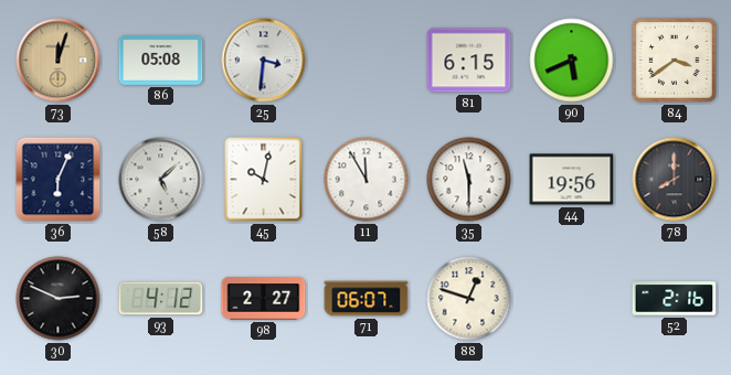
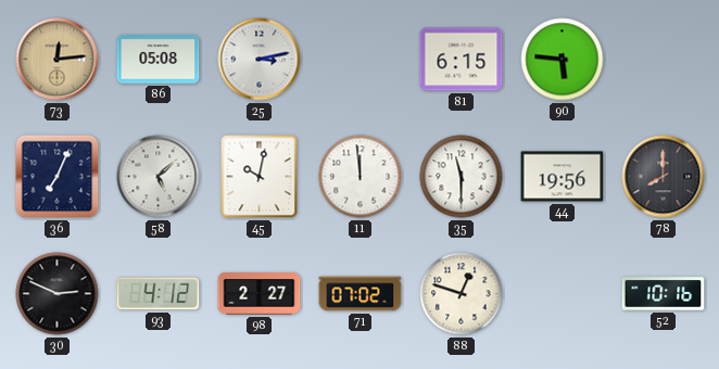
73: 12:03 -> 12:14 (58, 60)
25: 3:31 -> 3:13 (260, 60)
90: 5:41 -> 5:46 (563, 60)
84: 3:39 -> none (675, 61)
36: 6:04 -> 7:04 (58, 177)
11: 11:55 -> 11:59 (361, 177)
71: 06:07 -> 07:02 (361, 294)
52: 2:16 -> 10:16 (664, 294)
